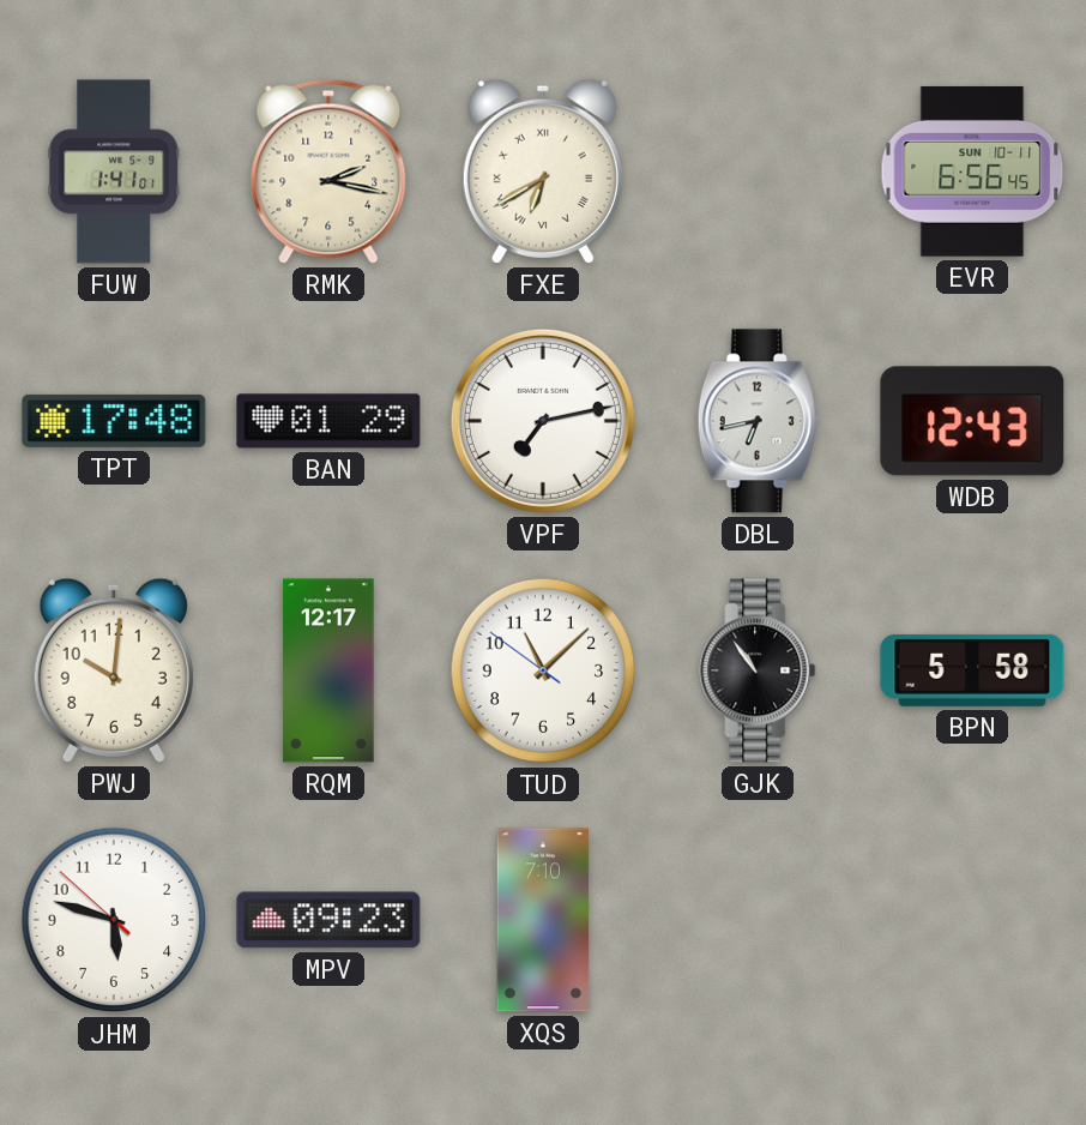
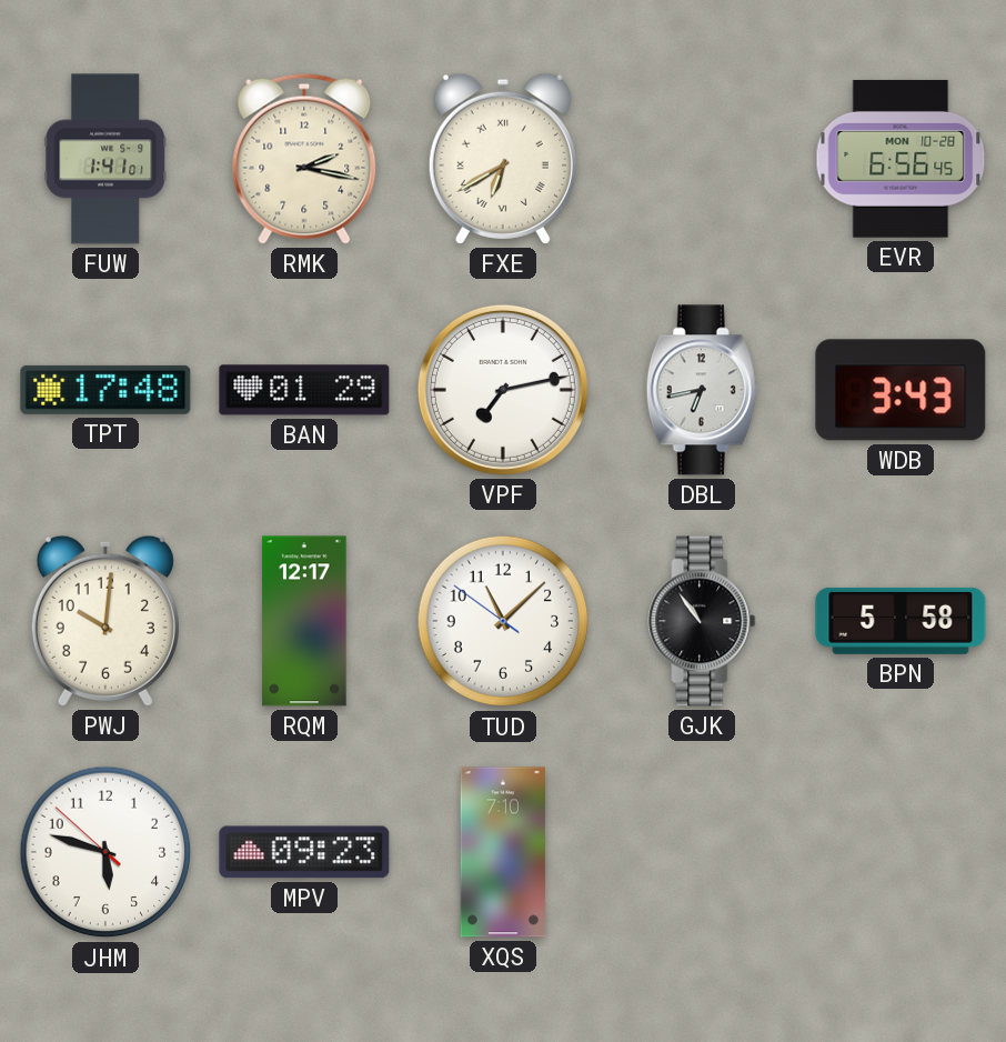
EVR date: SUN 10-11 -> MON 10-28 (901, 159)
WDB: 12:43 -> 3:43 (901, 390)
